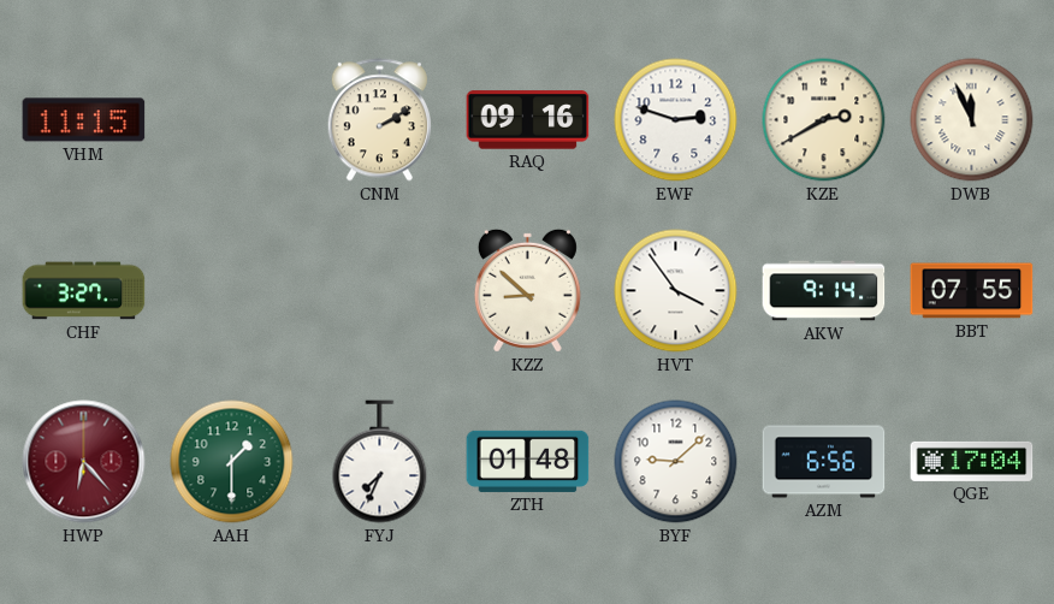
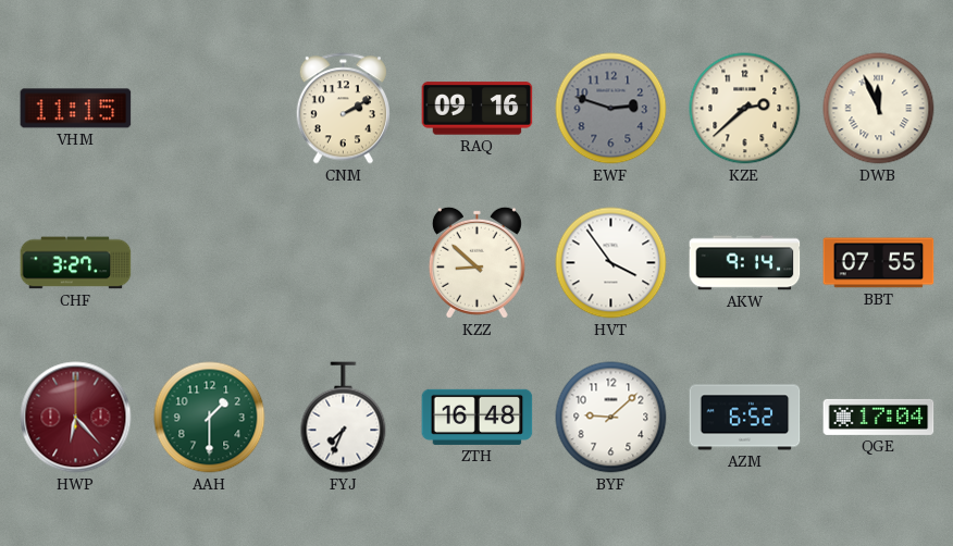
EWF dial: white -> grey (611, 109)
KZE: 2:40 -> 2:38 (745, 109)
ZTH: 01:48 -> 16:48 (478, 417)
AZM: 6:56 -> 6:52 (745, 418)
